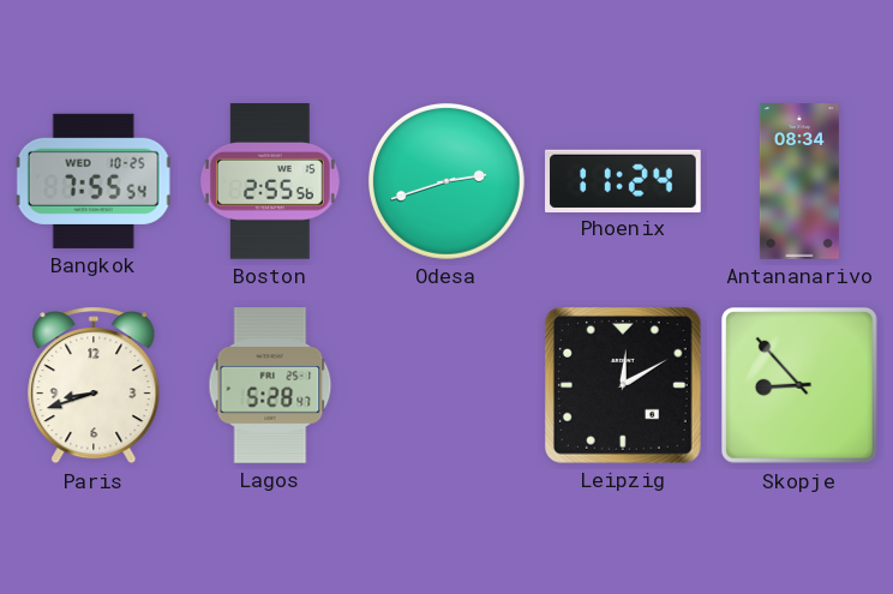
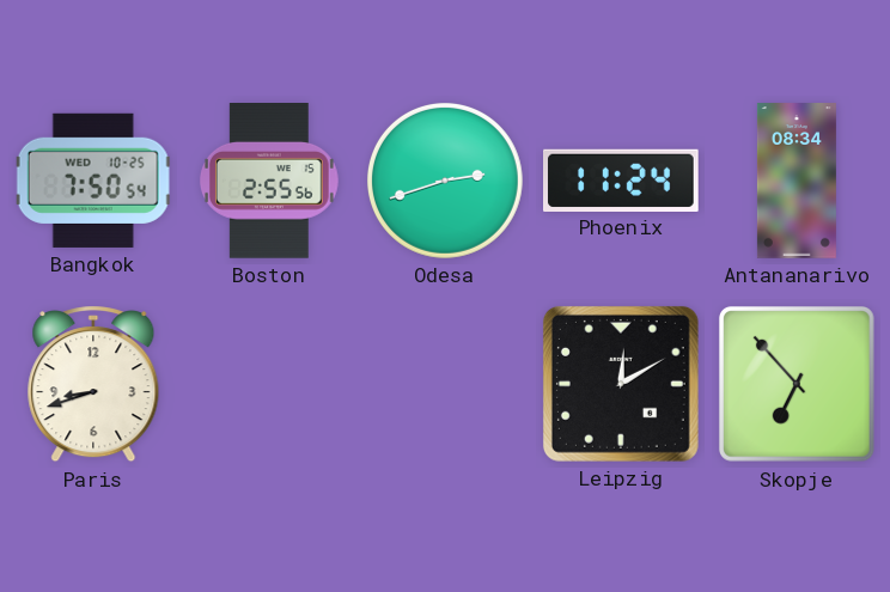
Bangkok: 7:55 -> 7:50 (93, 181)
Lagos: 5:28 -> none (270, 385)
Skopje: 8:53 -> 6:53 (797, 384)
